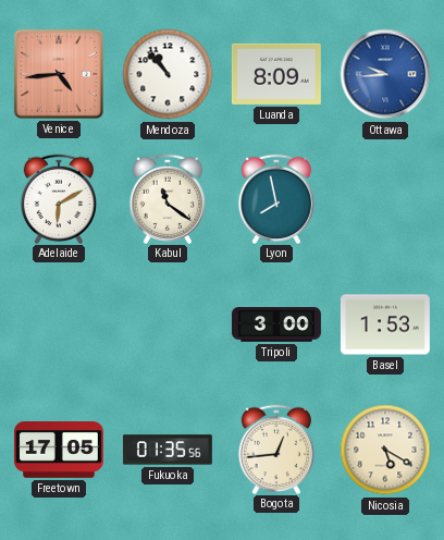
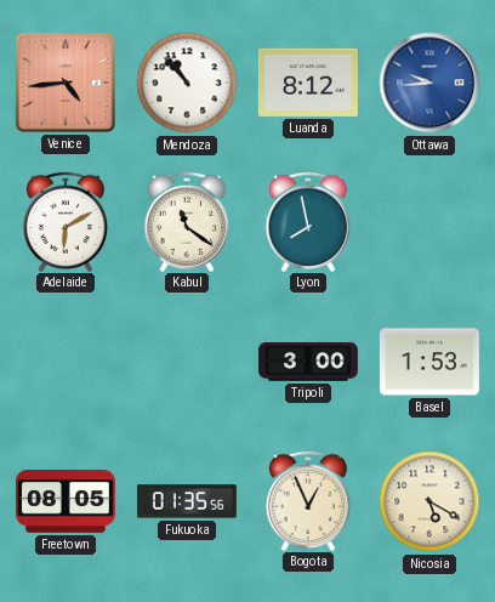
Luanda: 8:09 -> 8:12 (308, 83)
Freetown: 17:05 -> 08:05 (66, 502)
Bogota: 12:44 -> 12:56 (307, 500)
